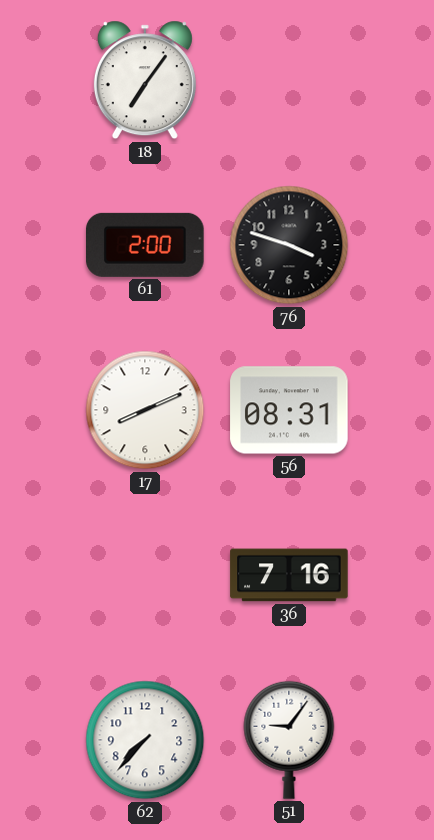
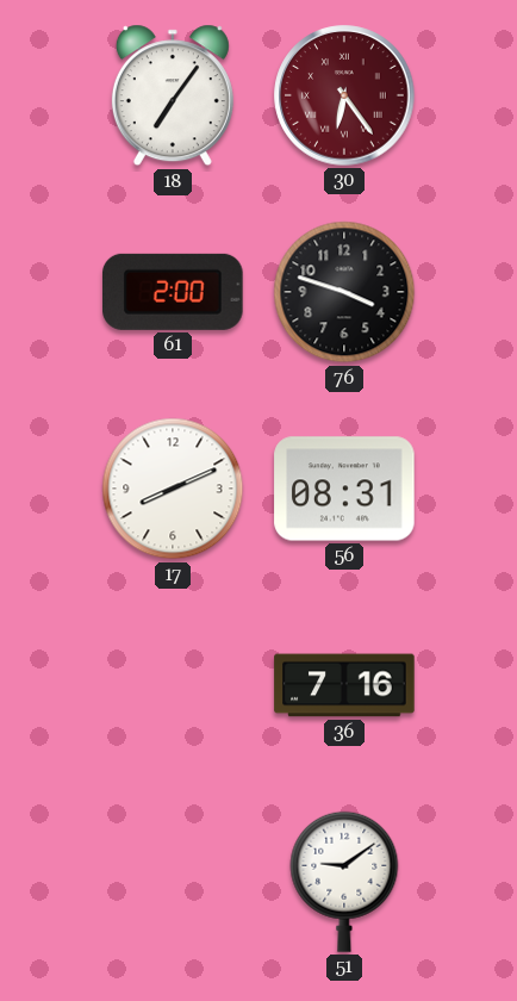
30: none -> 6:24 (344, 95)
62: 7:37 -> none (145, 740)
51: 9:06 -> 9:09 (344, 882)
